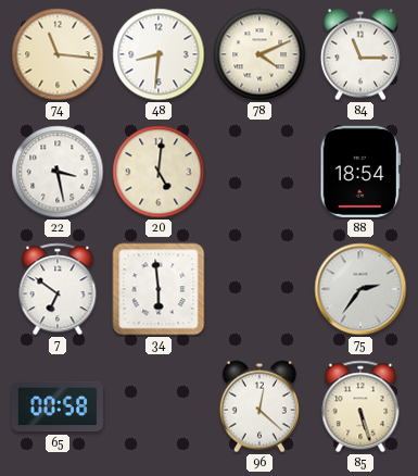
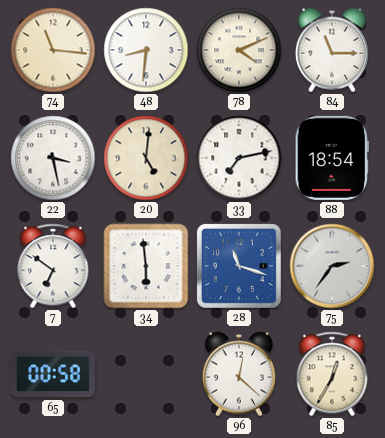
33: none -> 7:13 (239, 158)
28: none -> 11:18 (239, 266)
85: 5:27 -> 12:35 (332, 374)
